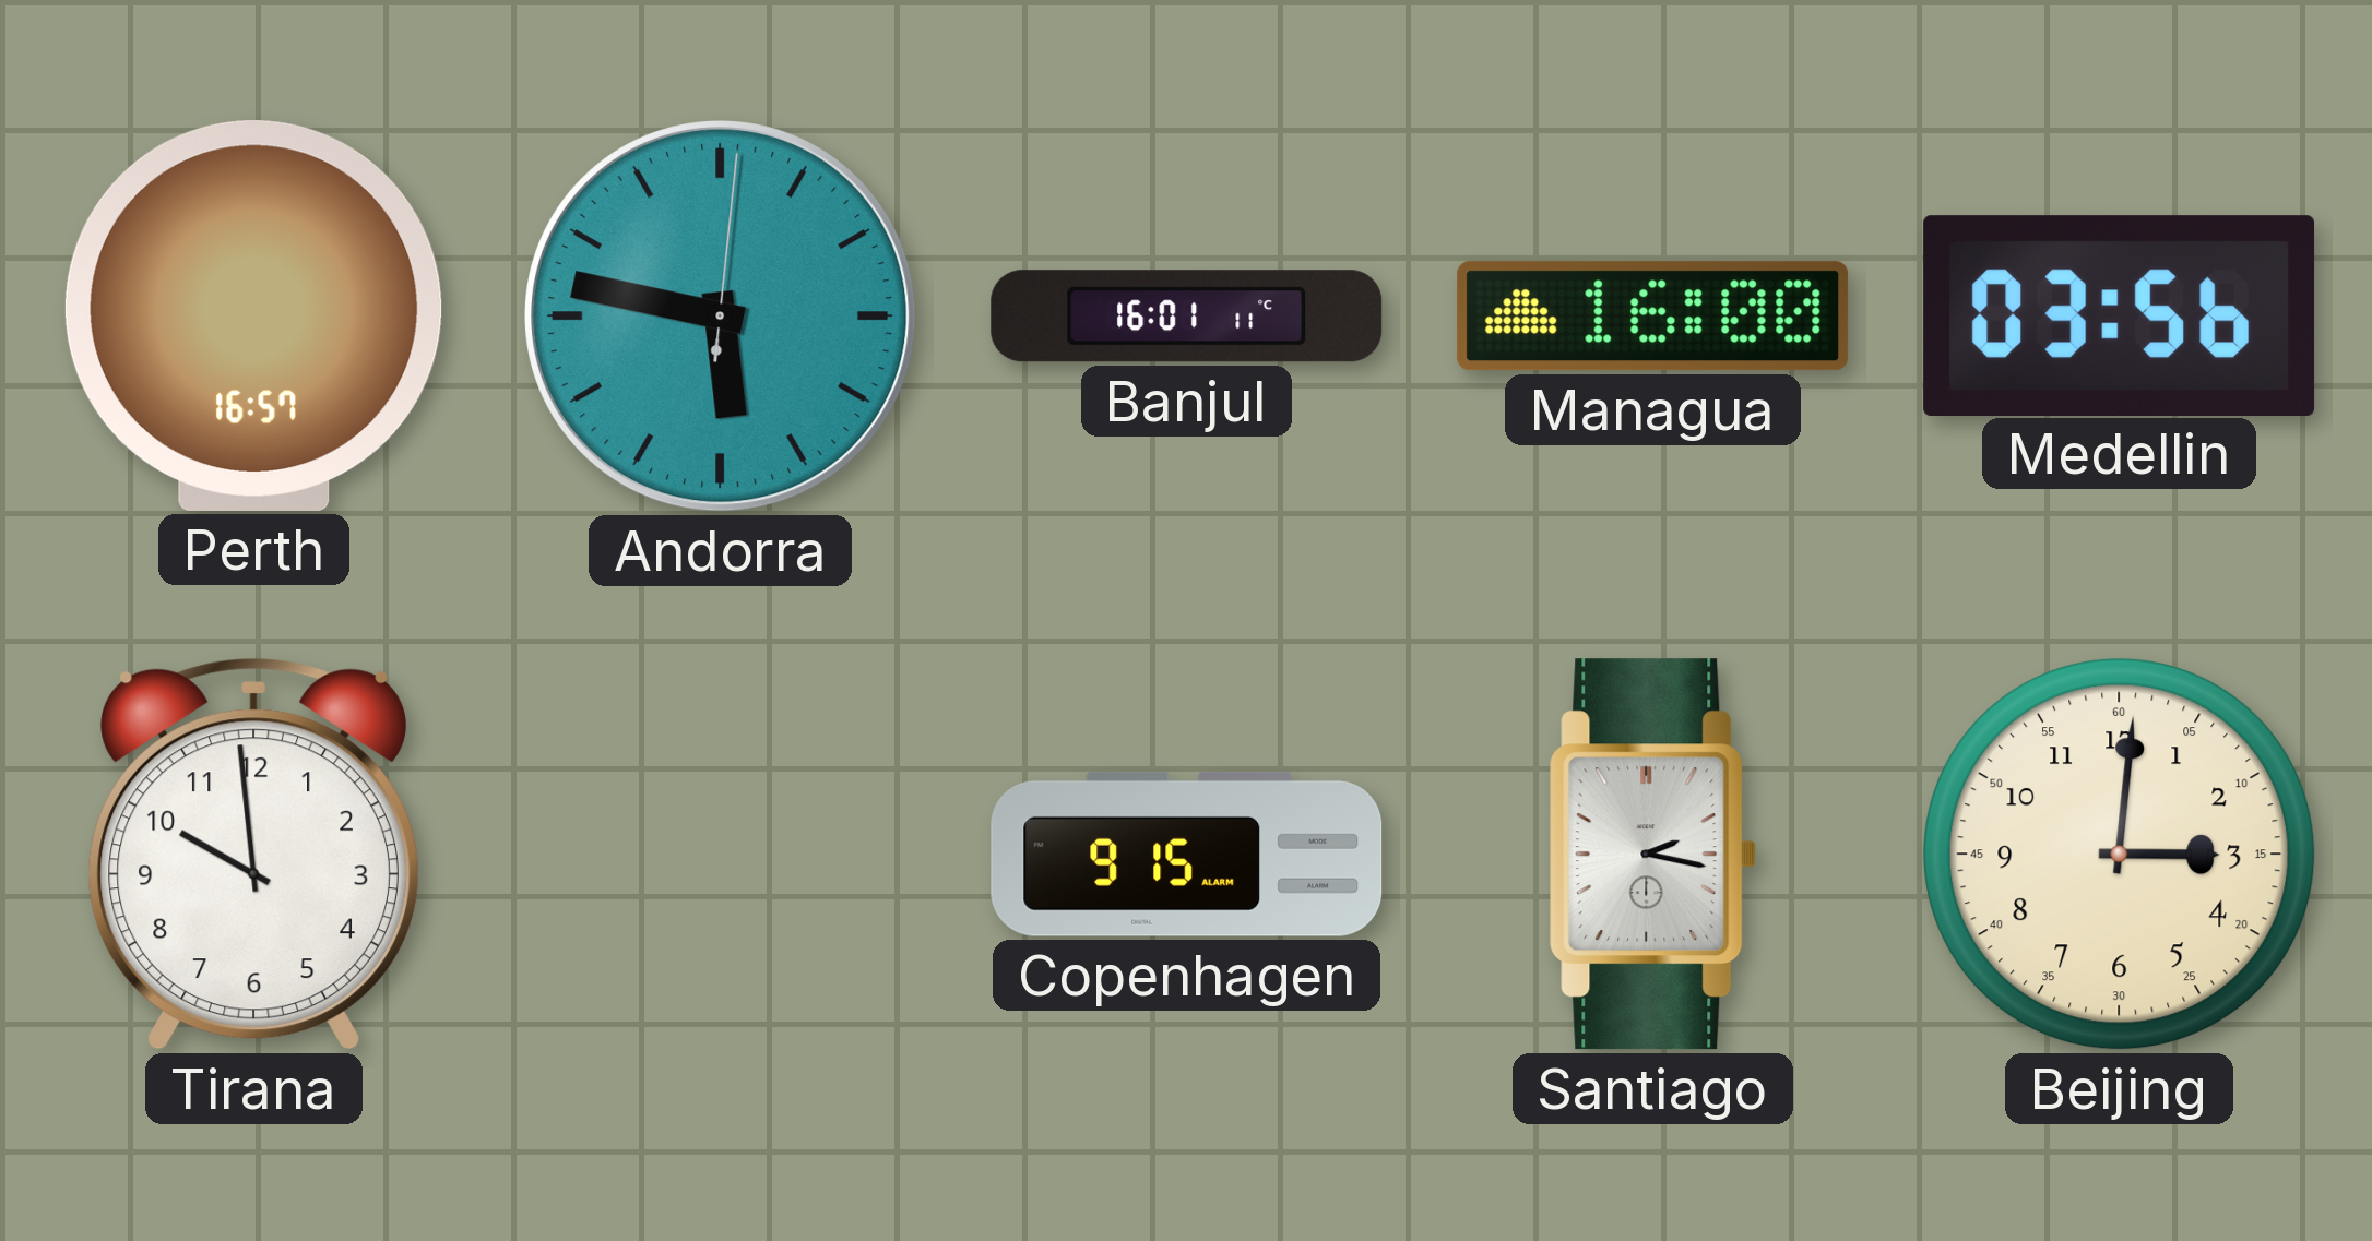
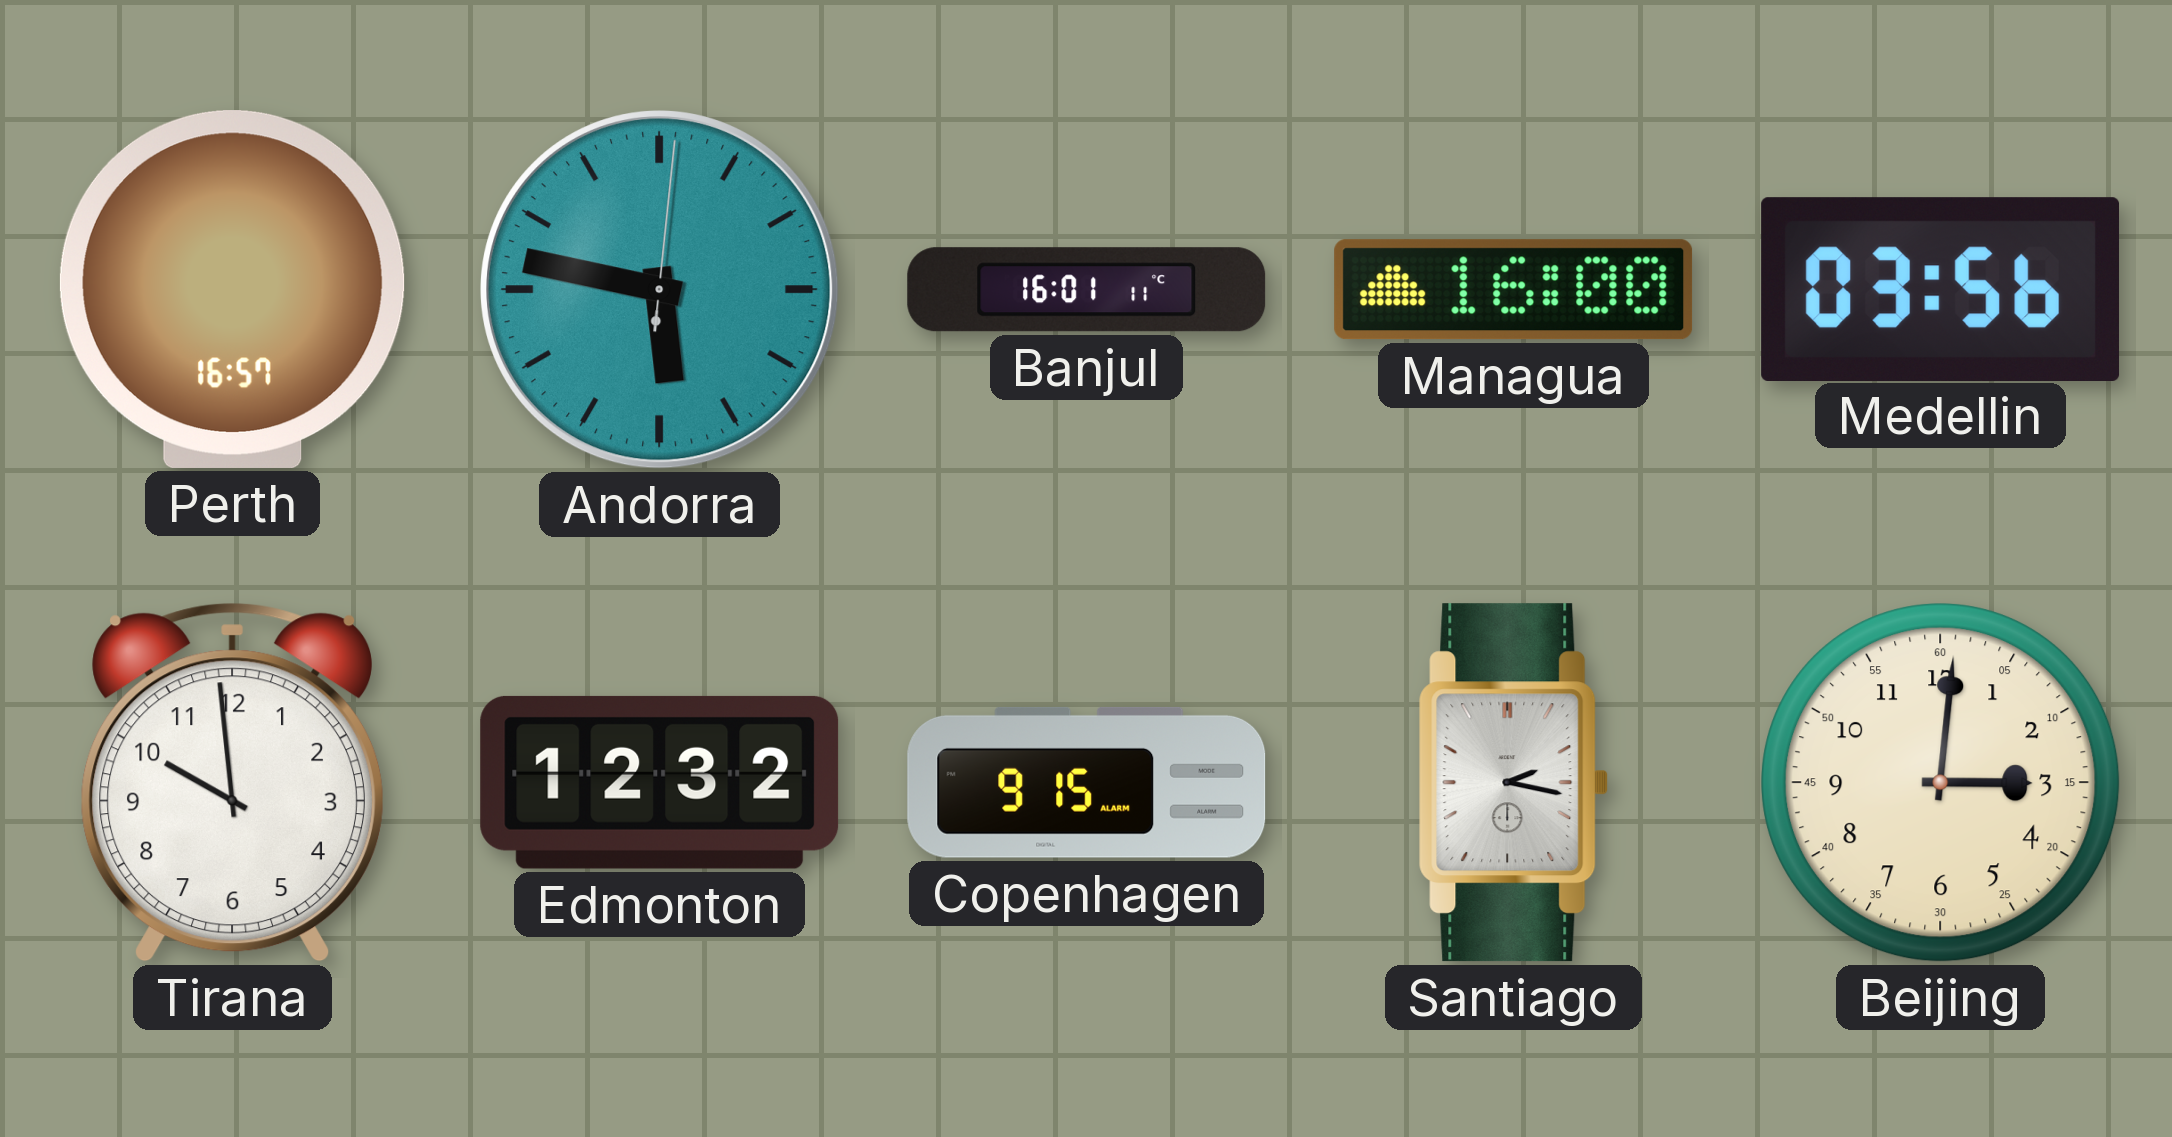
Edmonton: none -> 12:32 (660, 782)
